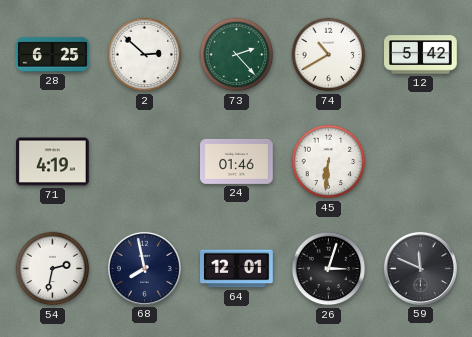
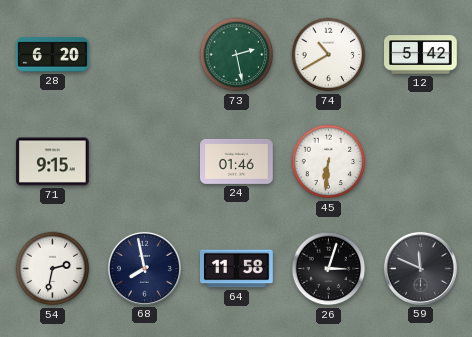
28: 6:25 -> 6:20 (53, 55)
2: 2:52 -> none (145, 55)
73: 2:23 -> 2:28 (237, 55)
71: 4:19 -> 9:15 (53, 162)
64: 12:01 -> 11:58 (237, 269)
